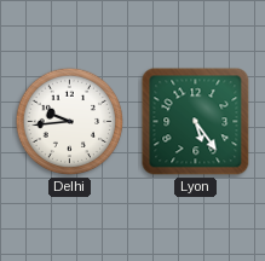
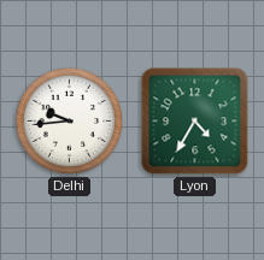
Lyon: 5:24 -> 4:35 (195, 122)
